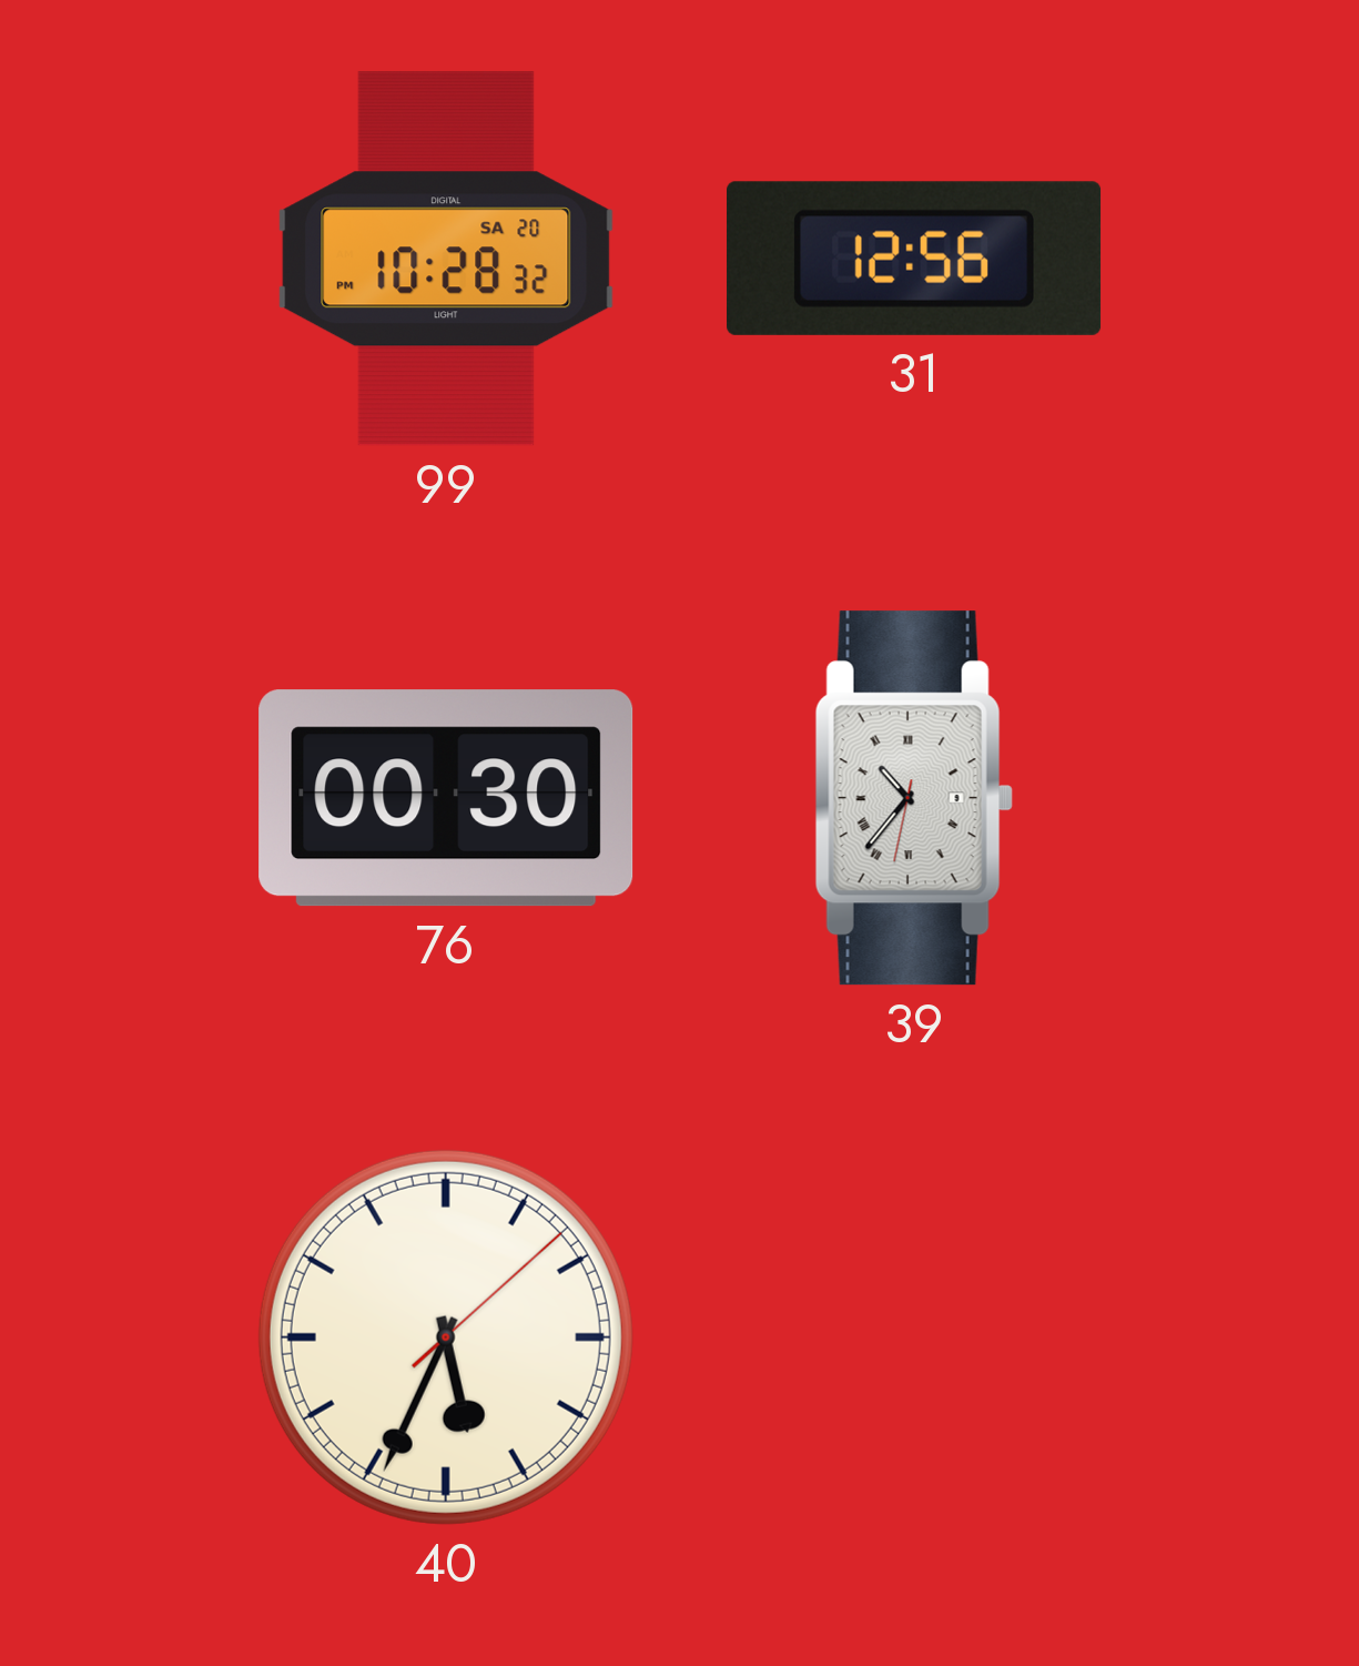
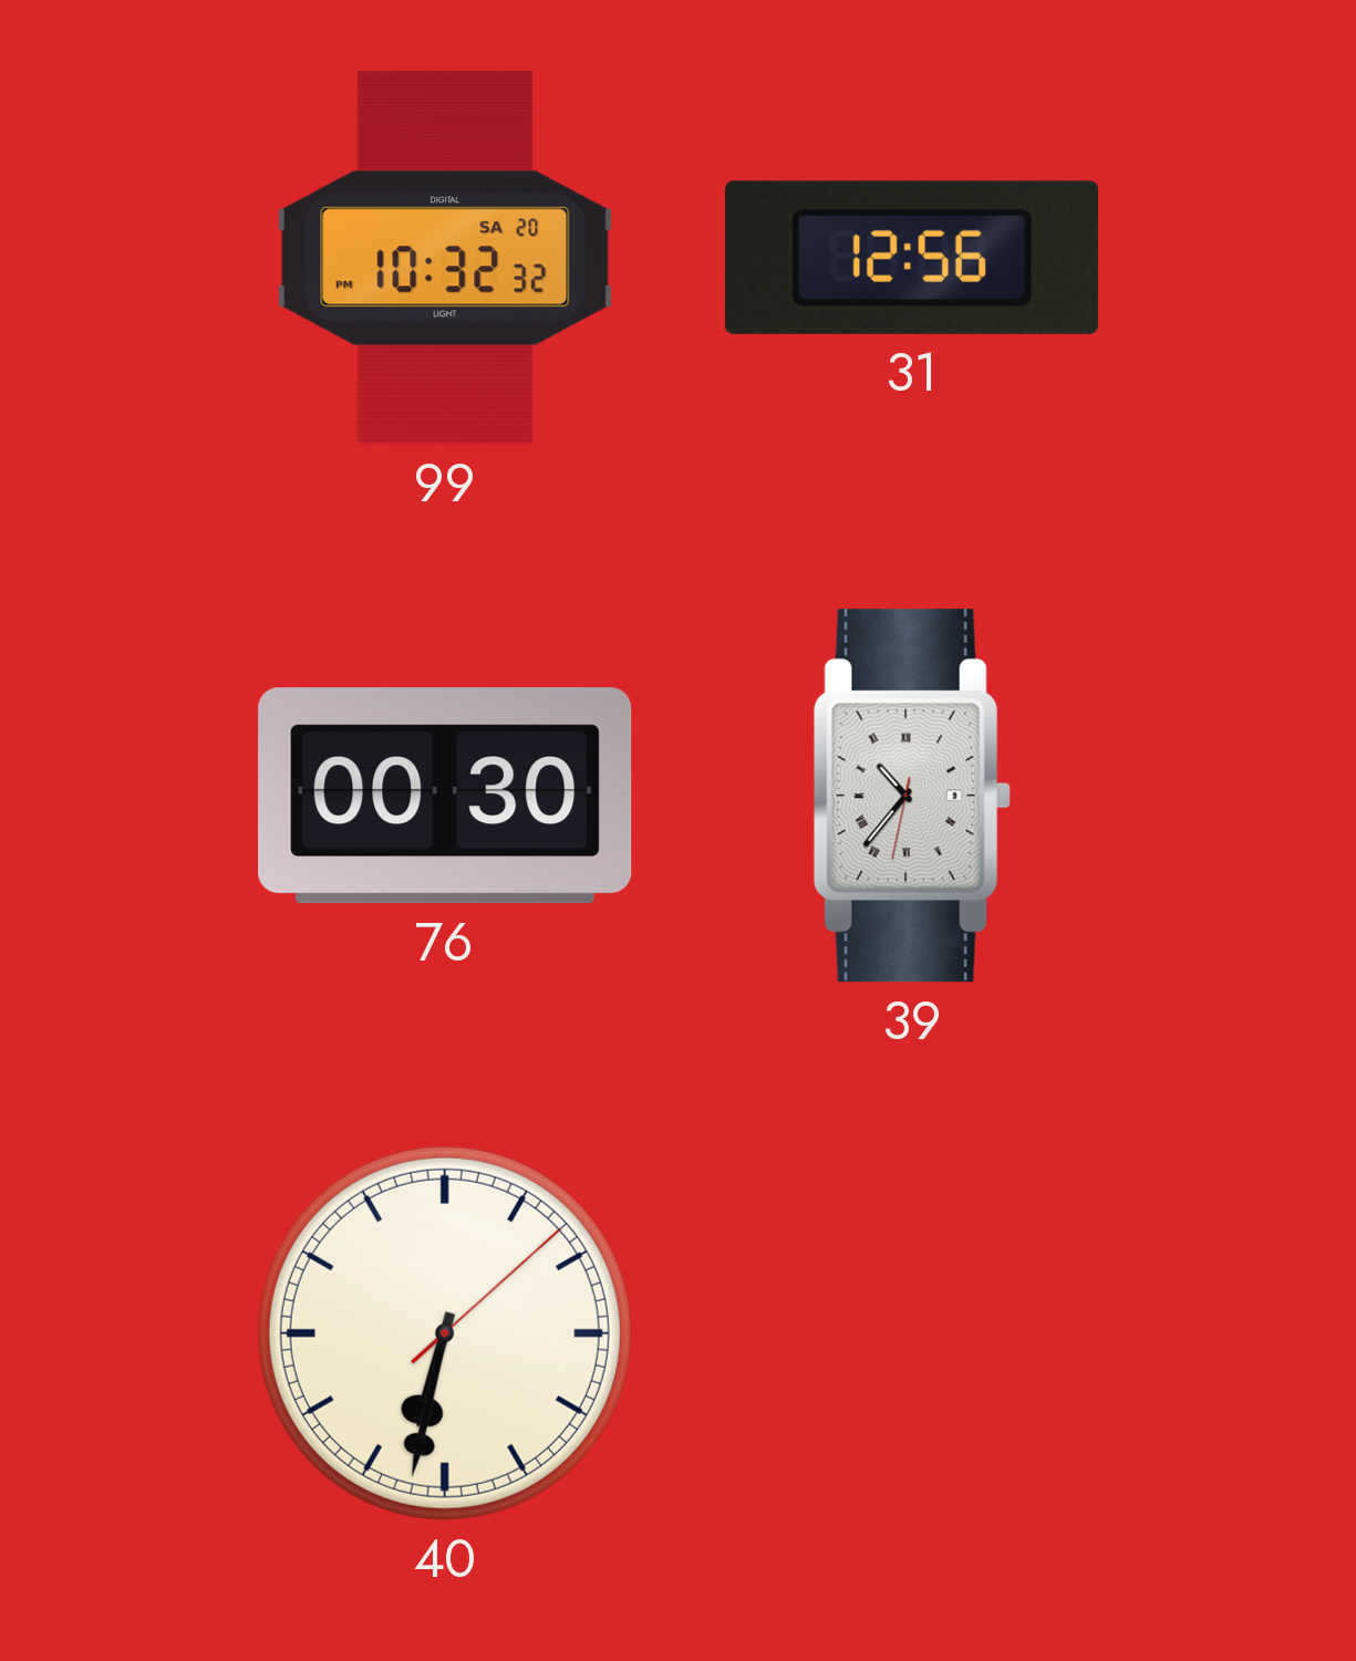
99: 10:28 -> 10:32 (445, 258)
40: 5:34 -> 6:32 (445, 1333)
